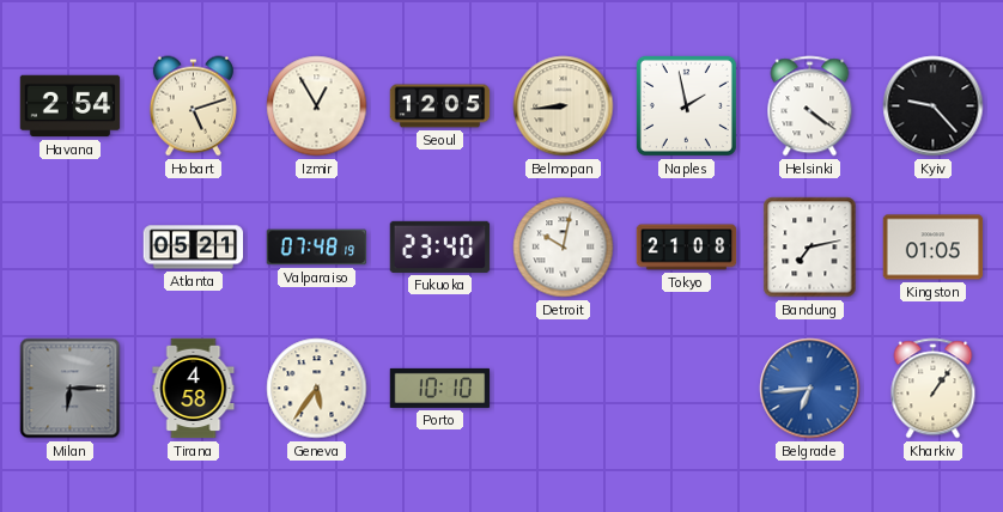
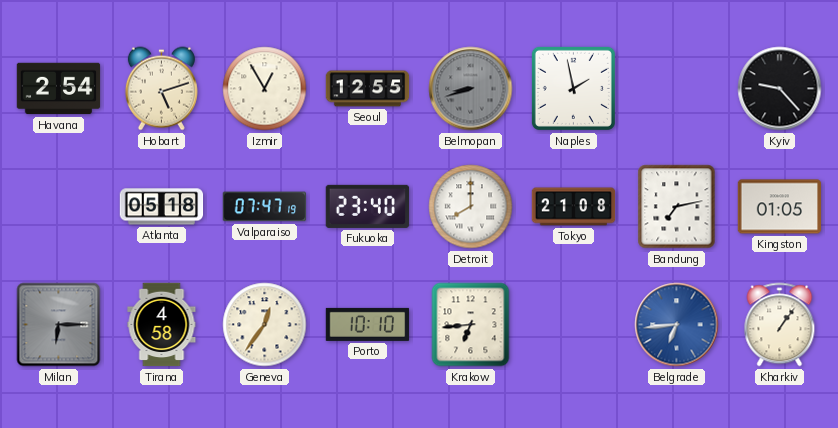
Seoul: 12:05 -> 12:55 (368, 89)
Belmopan: 8:44 -> 8:42 (471, 89)
Belmopan dial: cream -> grey (471, 89)
Helsinki: 4:21 -> none (810, 106)
Atlanta: 05:21 -> 05:18 (162, 207)
Valparaiso: 07:48 -> 07:47 (265, 207)
Detroit: 10:02 -> 8:00 (471, 207)
Geneva: 5:36 -> 12:36 (265, 325)
Krakow: none -> 6:44 (471, 325)
